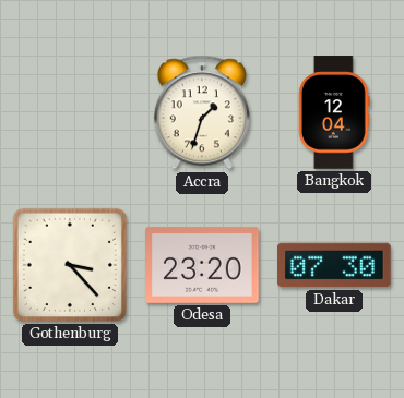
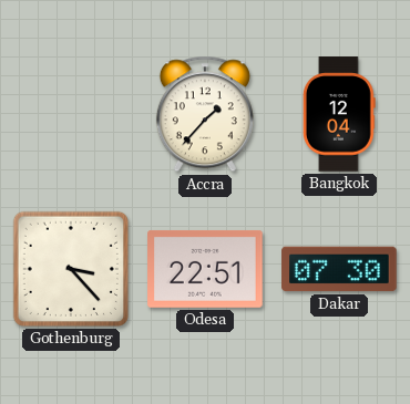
Accra: 1:33 -> 1:37 (205, 114)
Odesa: 23:20 -> 22:51 (205, 269)
